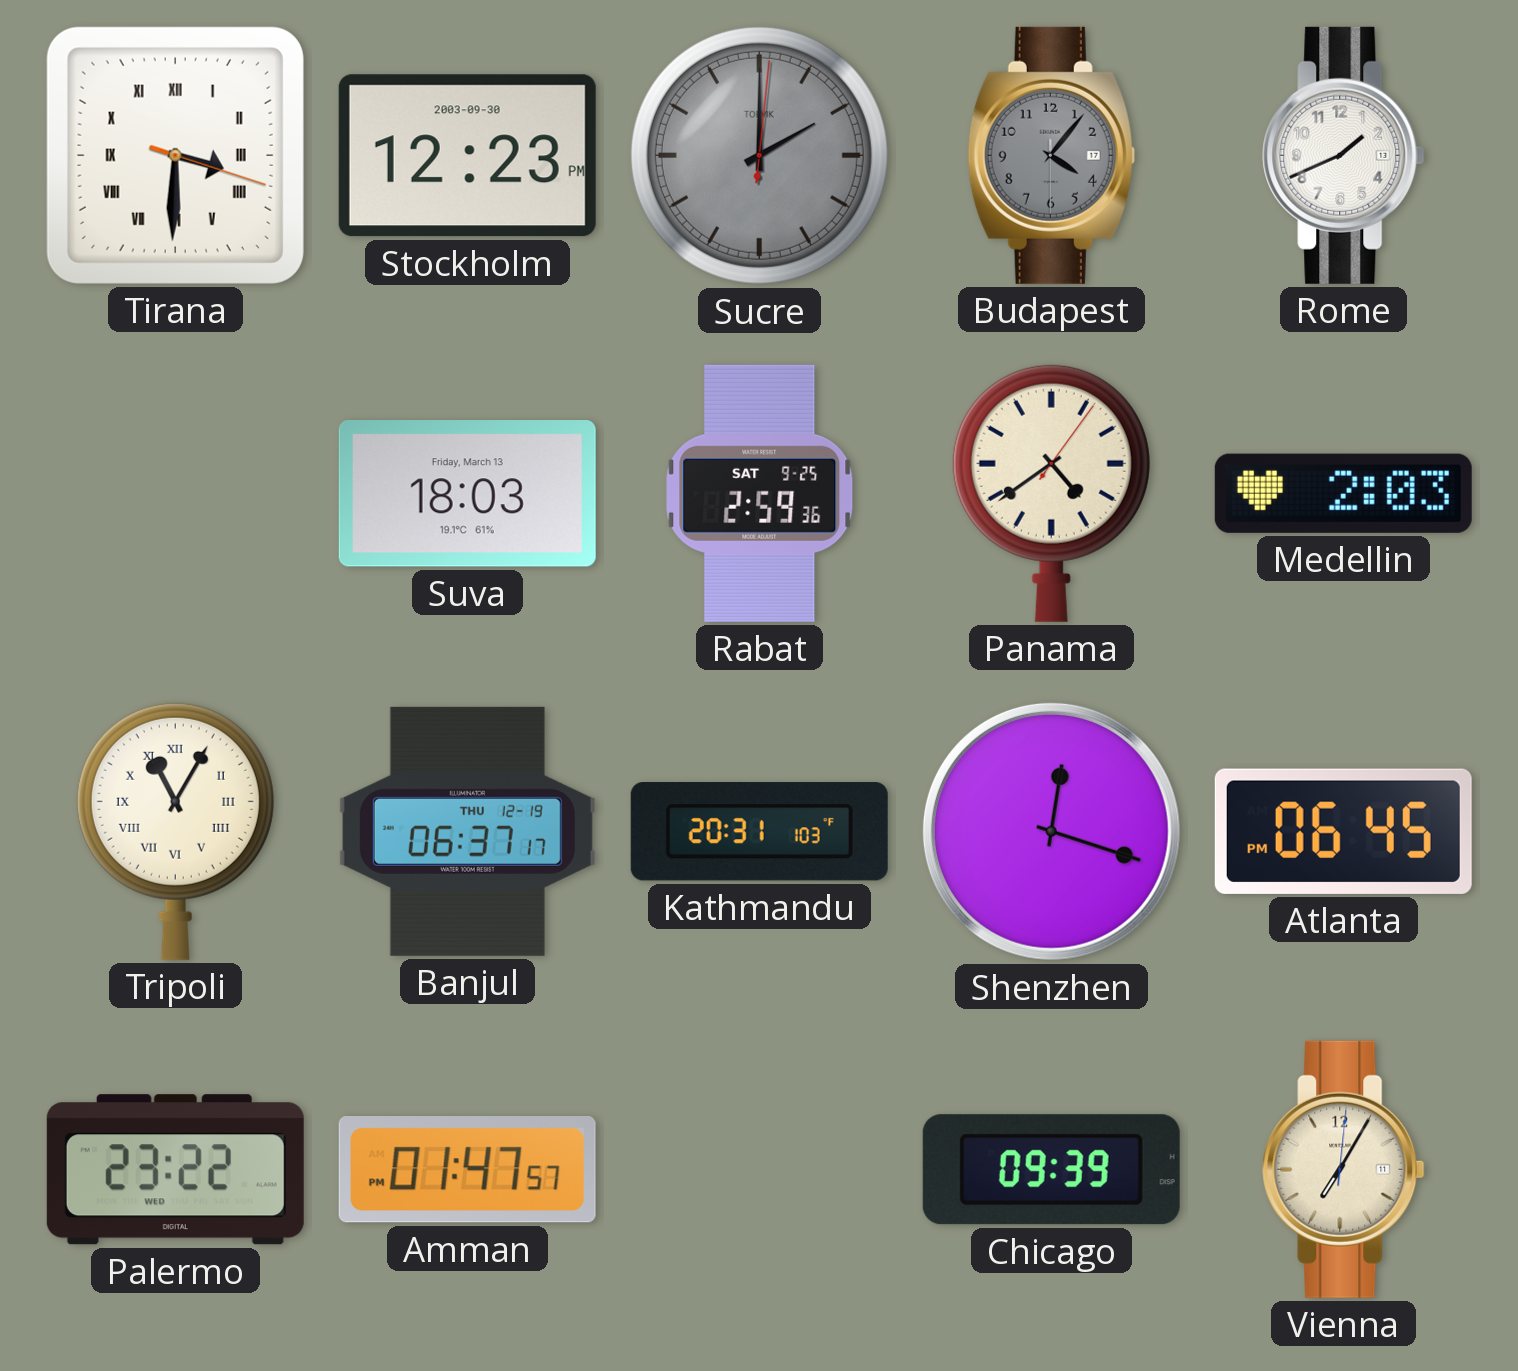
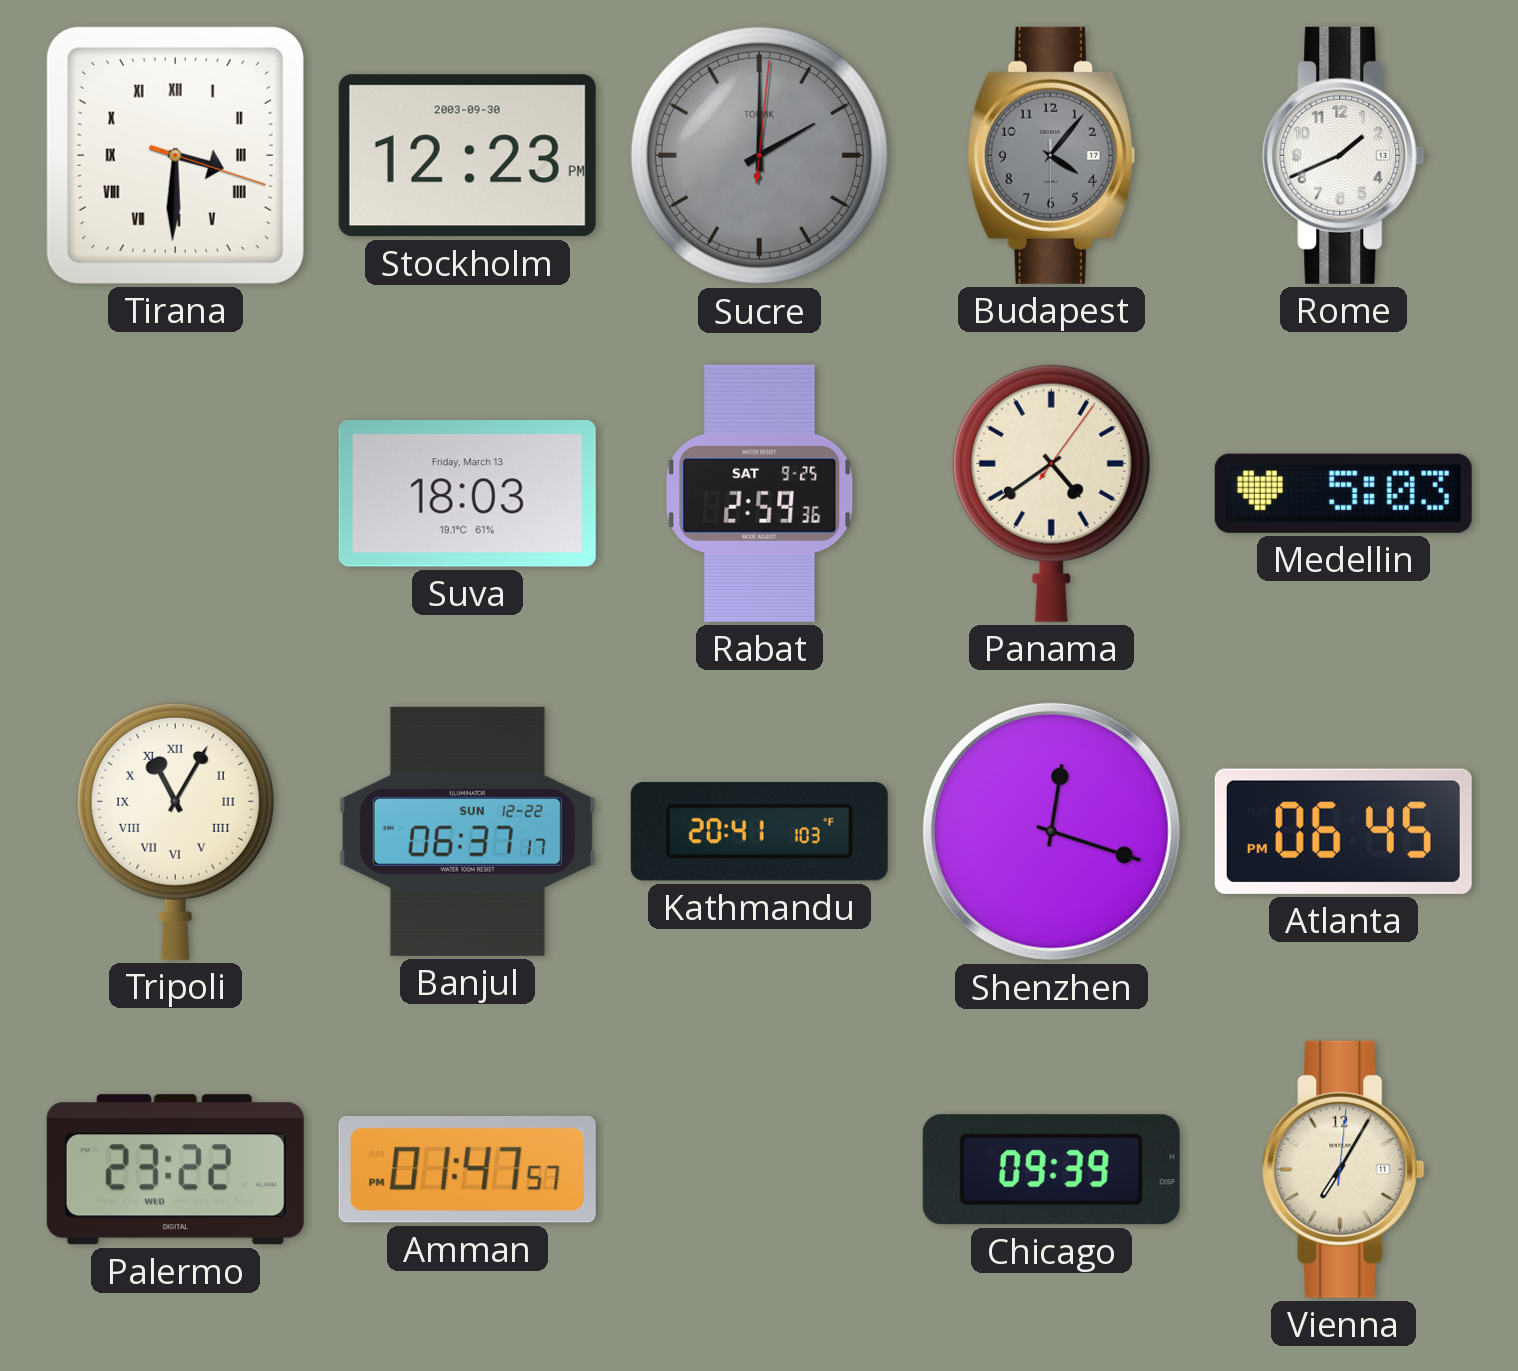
Medellin: 2:03 -> 5:03 (1343, 493)
Banjul date: THU 12-19 -> SUN 12-22 (467, 831)
Kathmandu: 20:31 -> 20:41 (759, 832)
